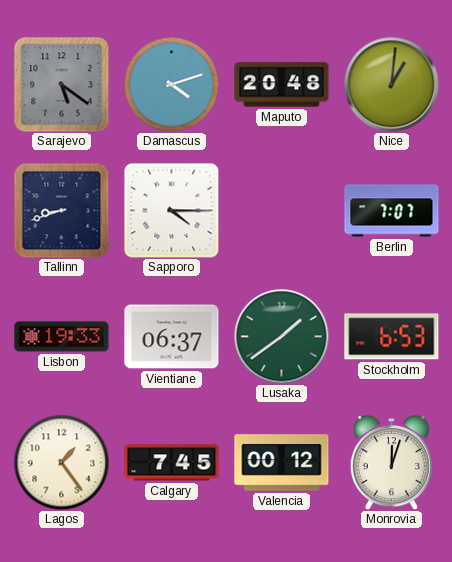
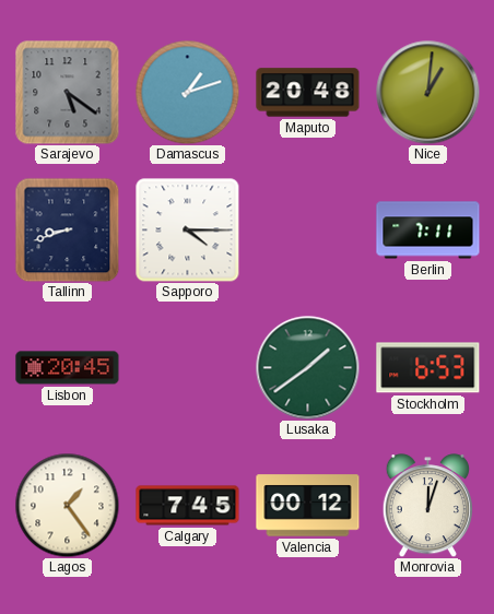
Damascus: 4:12 -> 1:12 (187, 92)
Berlin: 7:07 -> 7:11 (428, 231)
Lisbon: 19:33 -> 20:45 (68, 368)
Vientiane: 06:37 -> none (172, 337)
